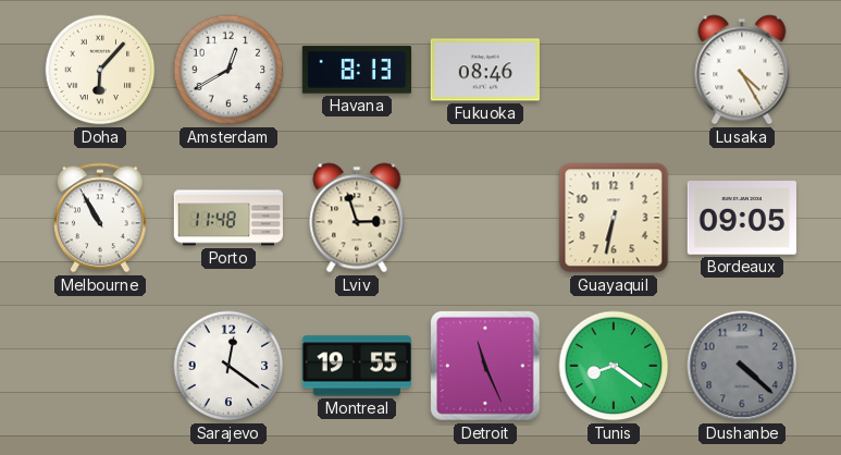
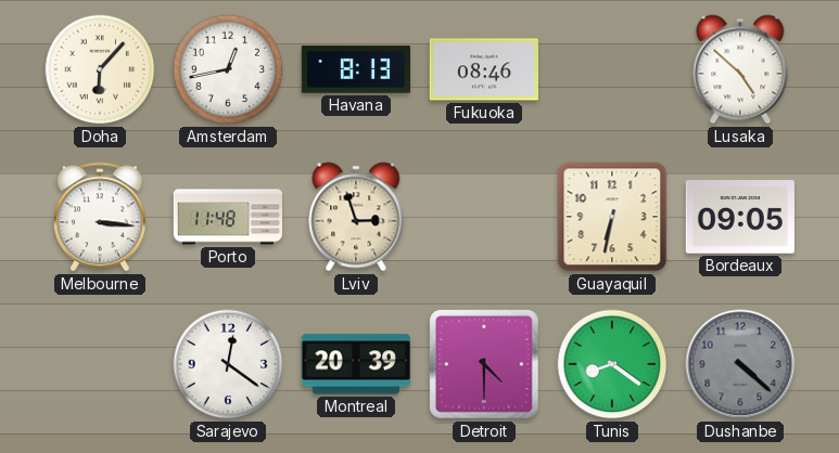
Amsterdam: 12:40 -> 12:43 (228, 69)
Lusaka: 4:25 -> 4:52 (740, 69)
Melbourne: 10:55 -> 3:16 (101, 217)
Montreal: 19:55 -> 20:39 (356, 364)
Detroit: 11:26 -> 4:30 (484, 364)
